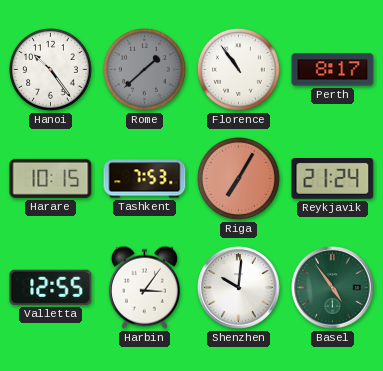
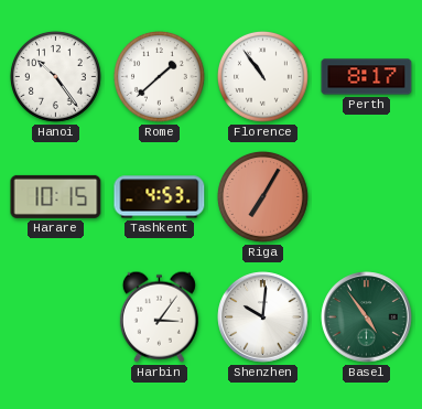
Rome dial: grey -> white (159, 76)
Tashkent: 7:53 -> 4:53 (160, 197)
Reykjavik: 21:24 -> none (333, 179)
Valletta: 12:55 -> none (51, 287)
